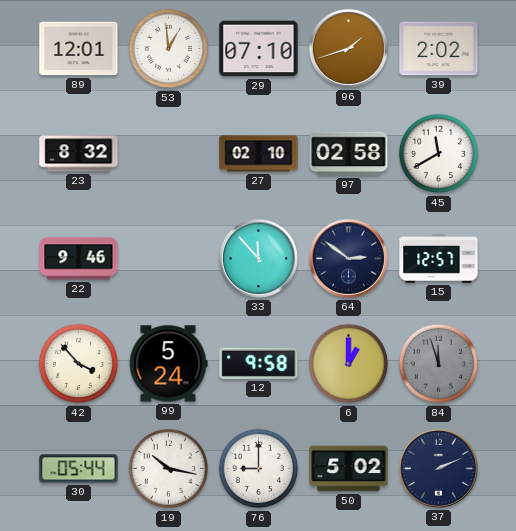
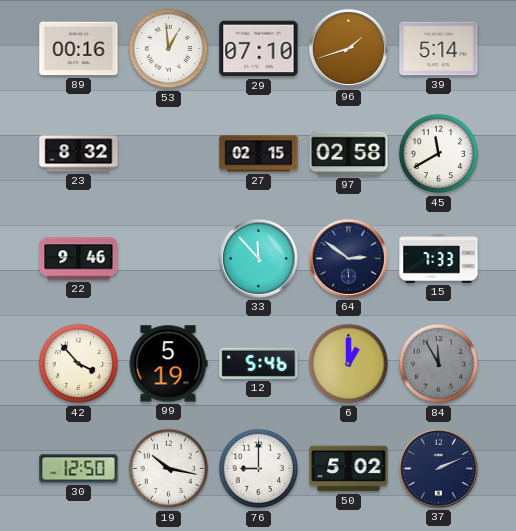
89: 12:01 -> 00:16 (79, 49)
39: 2:02 -> 5:14 (439, 49)
27: 02:10 -> 02:15 (259, 154)
15: 12:57 -> 7:33 (439, 259)
99: 5:24 -> 5:19 (168, 364)
12: 9:58 -> 5:46 (259, 363)
84: 11:57 -> 11:55 (439, 364)
30: 05:44 -> 12:50 (79, 469)
